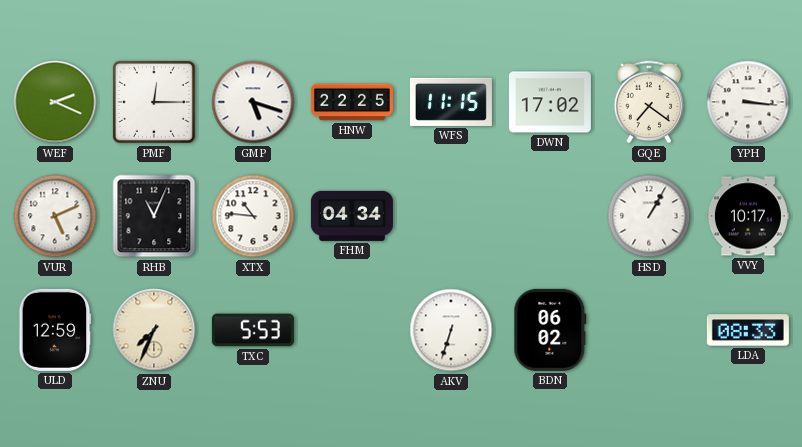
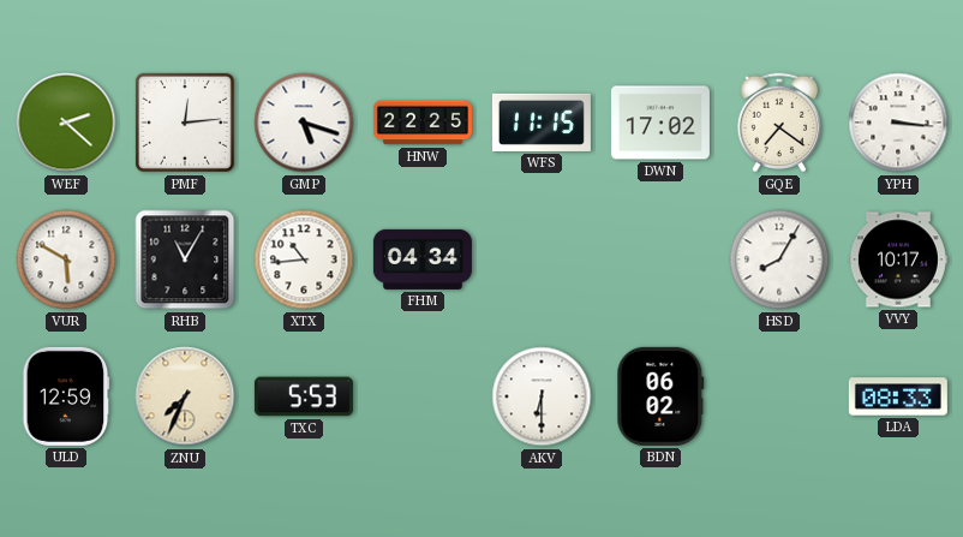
WEF: 2:19 -> 2:22 (66, 123)
PMF: 12:15 -> 12:14 (185, 123)
VUR: 5:11 -> 5:50 (66, 259)
RHB: 11:04 -> 11:05 (185, 259)
XTX: 10:46 -> 10:44 (304, 259)
HSD: 1:05 -> 8:05 (779, 259)
AKV: 6:33 -> 6:30 (542, 396)
